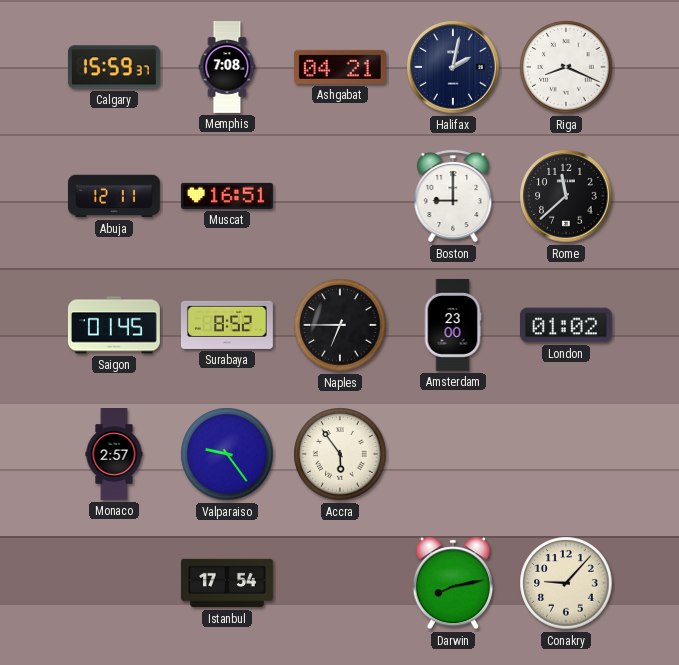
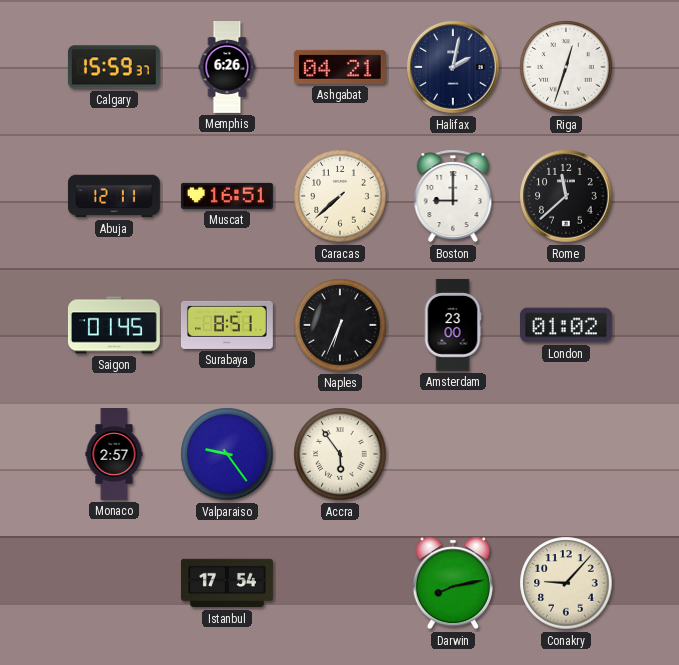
Memphis: 7:08 -> 6:26 (227, 68)
Riga: 8:19 -> 12:33 (566, 67)
Caracas: none -> 7:38 (340, 196)
Surabaya: 8:52 -> 8:51 (227, 325)
Naples: 6:45 -> 6:34 (340, 325)
